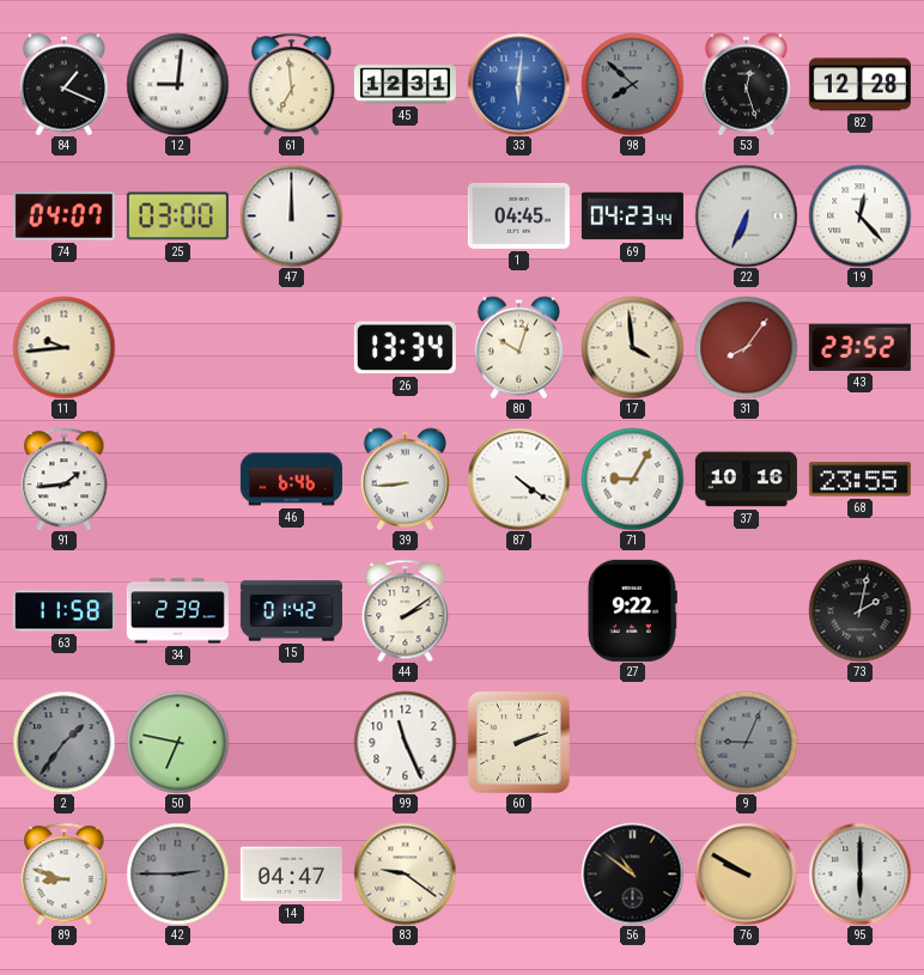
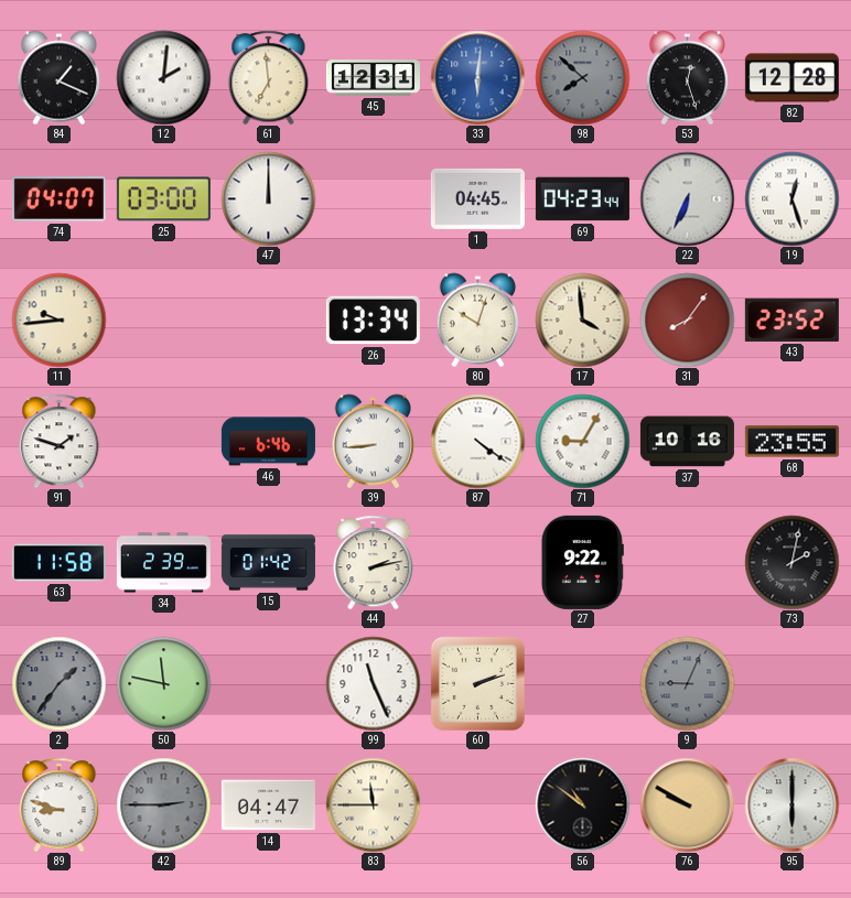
12: 9:01 -> 2:01 (163, 77)
19: 12:23 -> 12:27 (791, 198)
91: 1:44 -> 1:48 (60, 441)
44: 2:09 -> 2:13 (374, 562)
50: 6:47 -> 11:47 (163, 683)
83: 9:21 -> 11:45 (373, 804)
